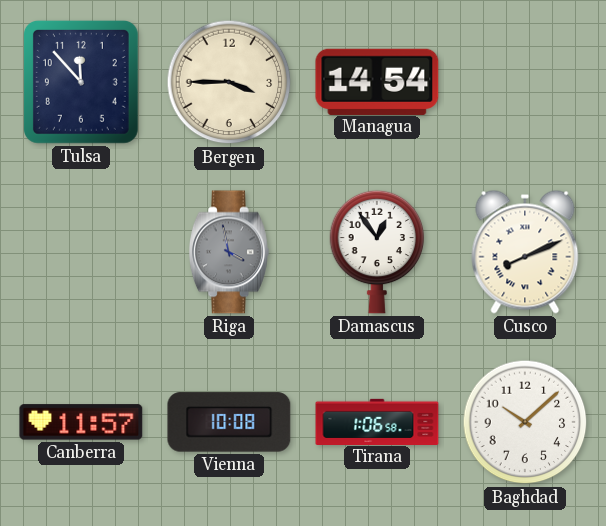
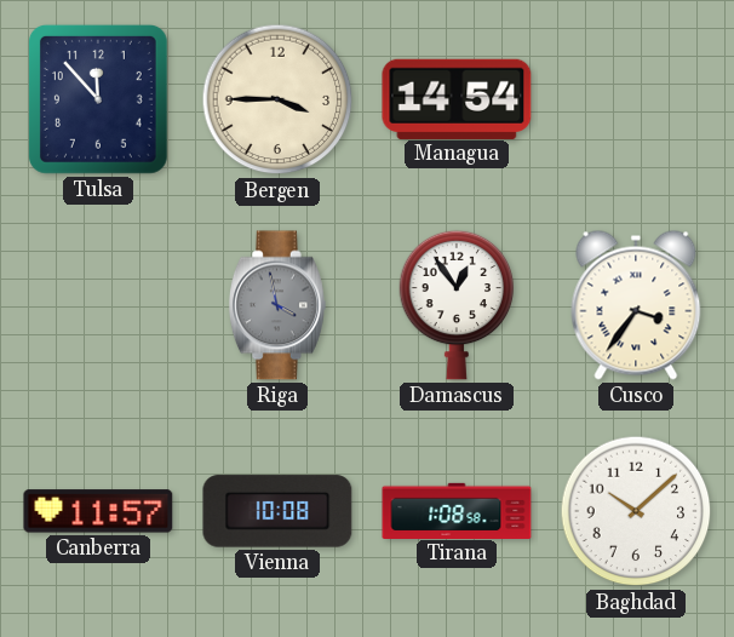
Cusco: 8:11 -> 3:36 (636, 305)
Tirana: 1:06 -> 1:08 (457, 510)
